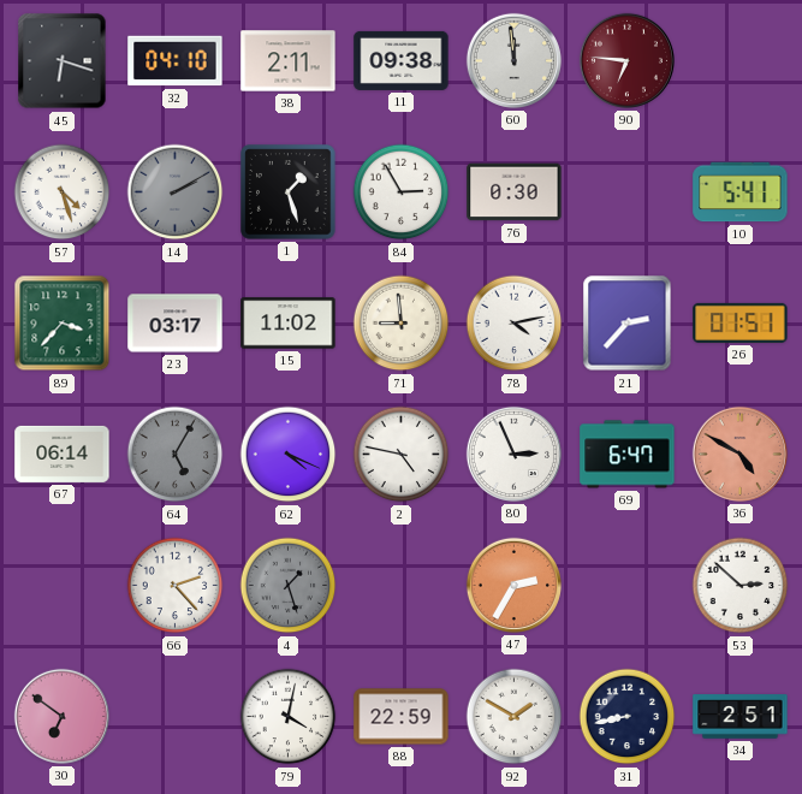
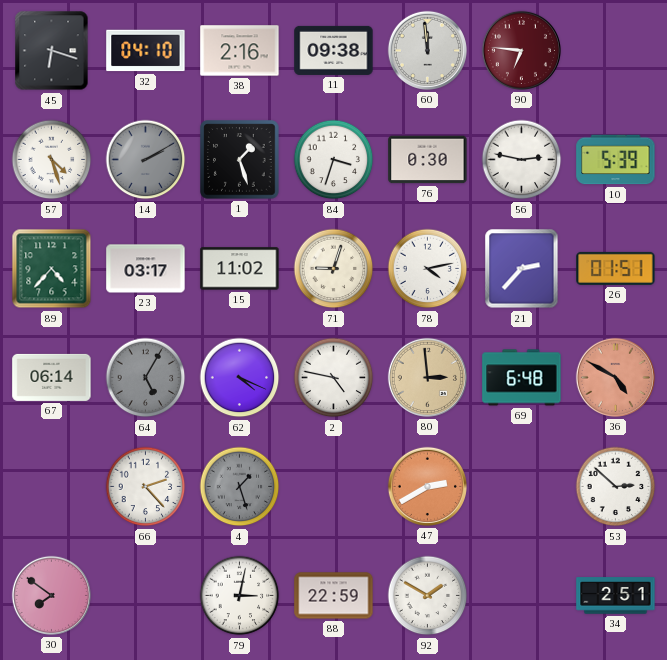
38: 2:11 -> 2:16 (240, 51)
84: 2:55 -> 3:33 (334, 160)
56: none -> 2:47 (522, 160)
10: 5:41 -> 5:39 (616, 160)
89: 3:37 -> 4:37 (52, 269)
71: 8:59 -> 9:03 (334, 269)
80: 2:56 -> 2:59 (427, 377)
80 dial: white -> champagne (427, 377)
69: 6:47 -> 6:48 (522, 378)
47: 2:35 -> 2:40 (427, 486)
30: 6:51 -> 7:51 (51, 595)
79: 4:02 -> 3:02 (240, 596)
31: 8:43 -> none (628, 717)
